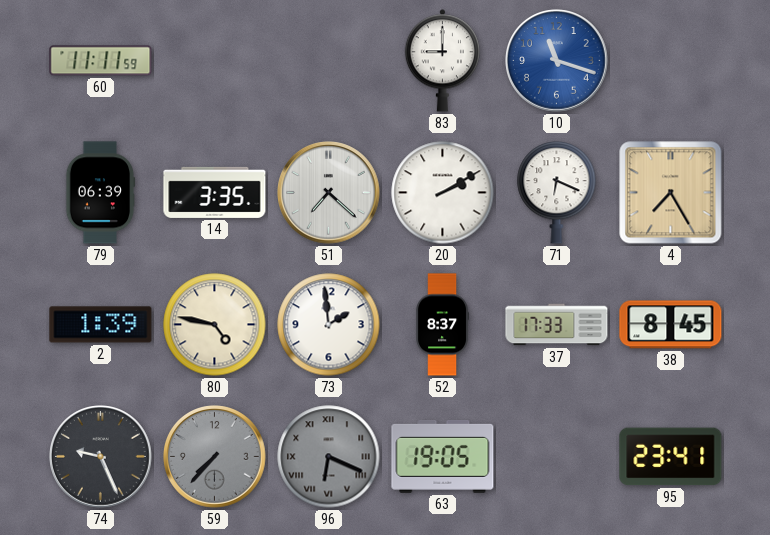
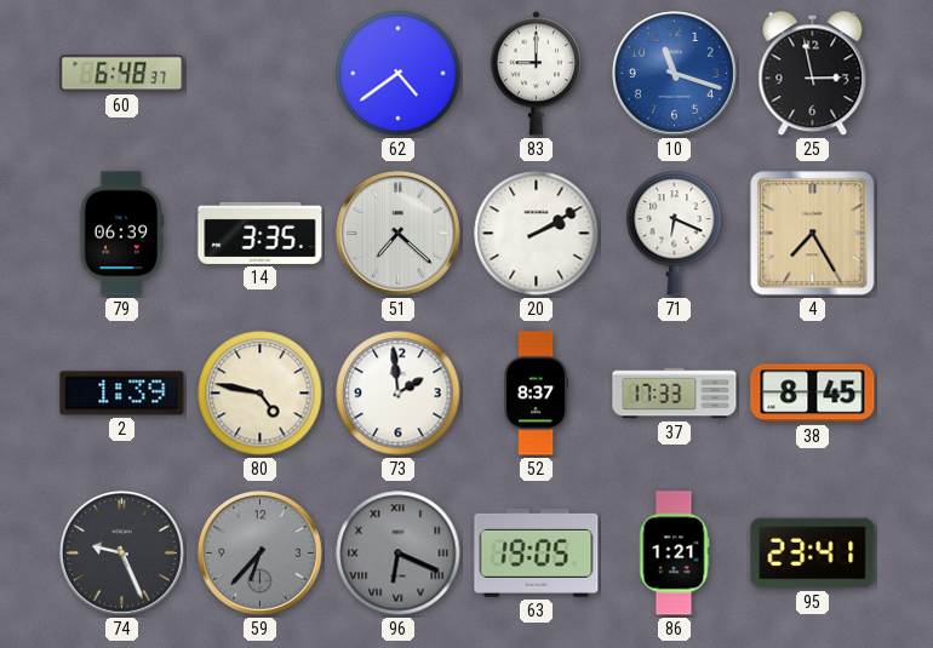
60: 11:11 -> 6:48 (122, 74)
62: none -> 4:39 (399, 74)
25: none -> 2:58 (813, 74)
59: 7:37 -> 6:37 (261, 554)
86: none -> 1:21 (674, 554)
